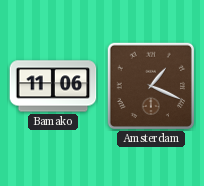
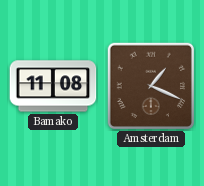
Bamako: 11:06 -> 11:08 (53, 86)
